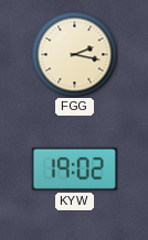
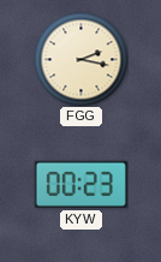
KYW: 19:02 -> 00:23 (80, 184)
